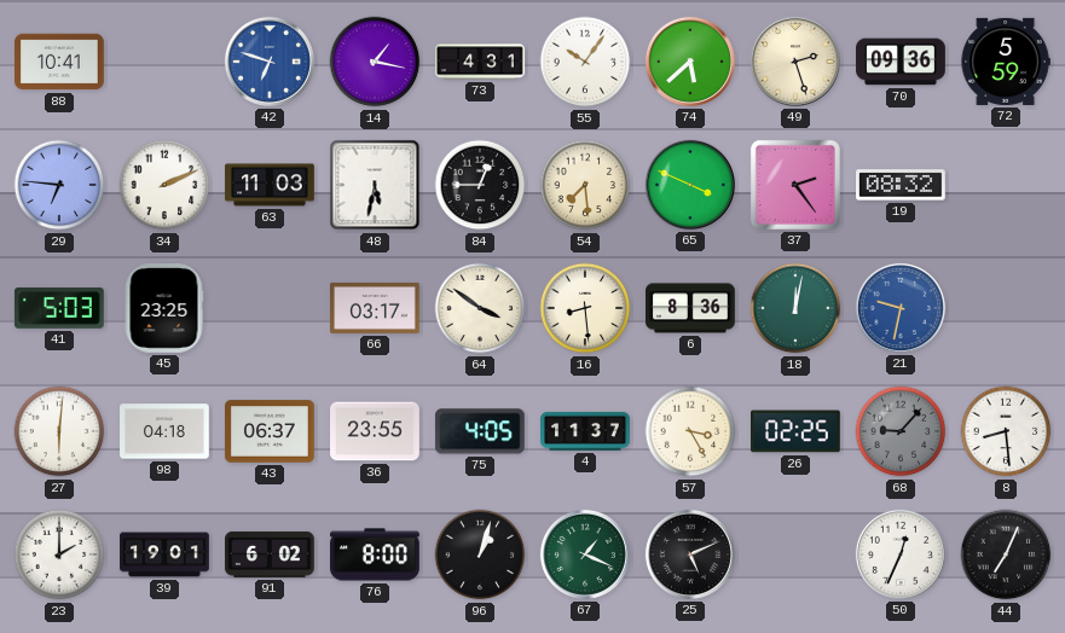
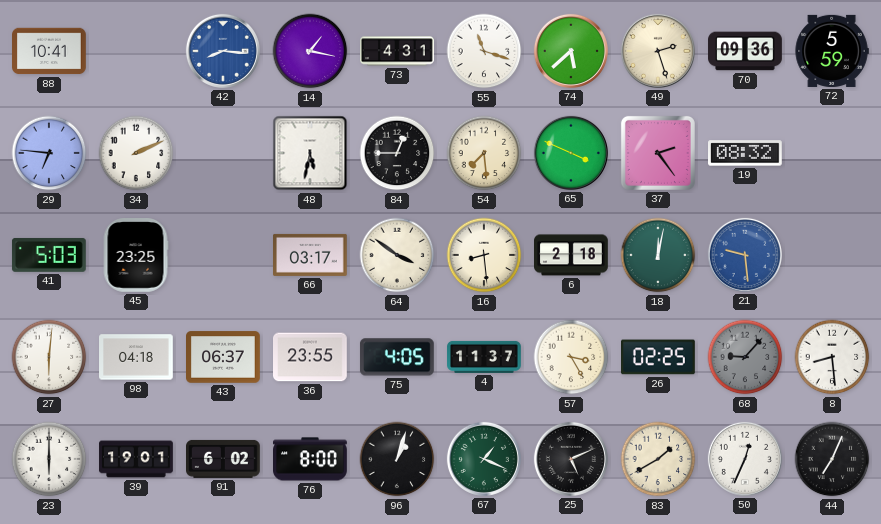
42: 6:48 -> 8:16 (223, 51)
55: 10:06 -> 11:18 (484, 51)
63: 11:03 -> none (270, 185)
6: 8:36 -> 2:18 (571, 255)
21: 9:32 -> 9:29 (745, 255)
23: 2:00 -> 6:00 (49, 459)
83: none -> 1:40 (658, 459)
